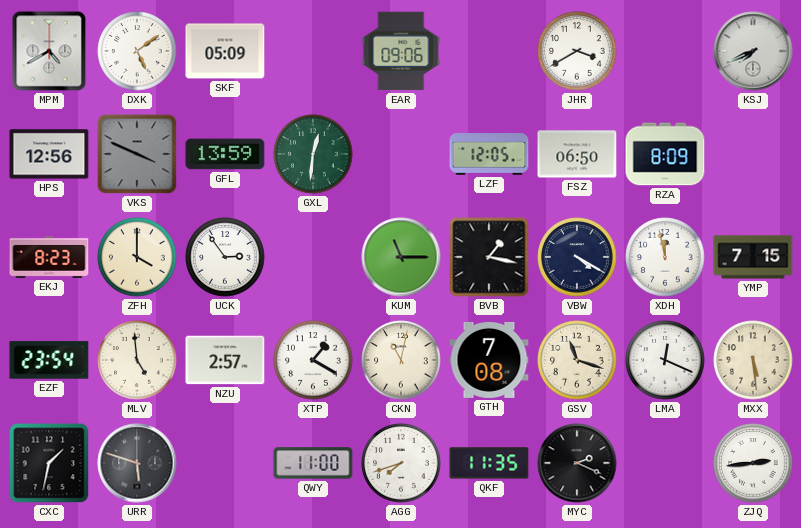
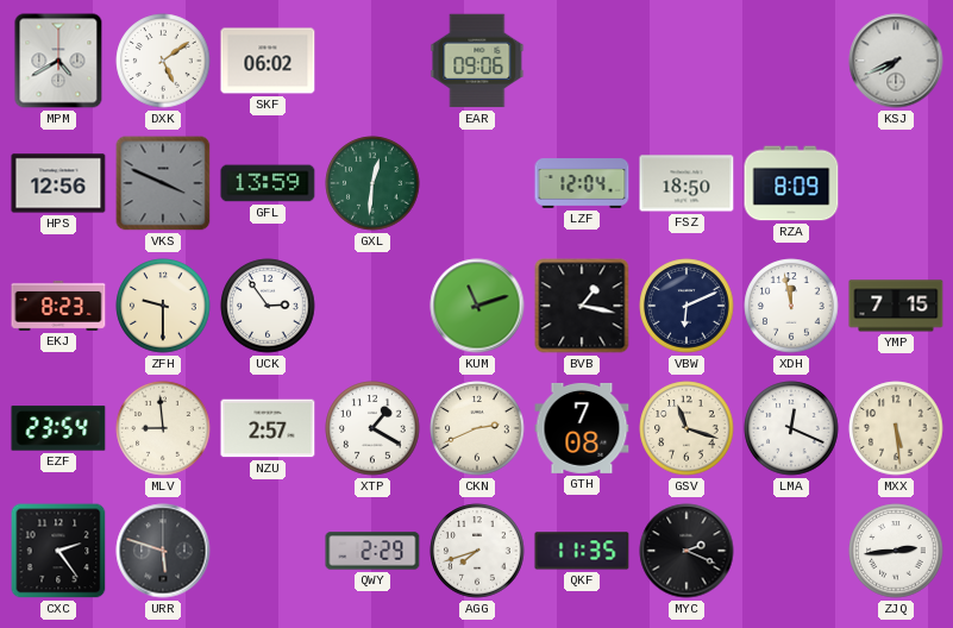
SKF: 05:09 -> 06:02 (268, 61)
JHR: 3:40 -> none (577, 51)
LZF: 12:05 -> 12:04 (582, 183)
FSZ: 06:50 -> 18:50 (686, 183)
ZFH: 4:00 -> 9:30 (163, 306)
KUM: 11:15 -> 11:12 (477, 306)
VBW: 4:20 -> 6:11 (686, 306)
MLV: 4:59 -> 8:59 (163, 428)
CKN: 11:02 -> 2:41 (477, 428)
CXC: 1:32 -> 2:24 (58, 551)
QWY: 11:00 -> 2:29 (372, 551)
